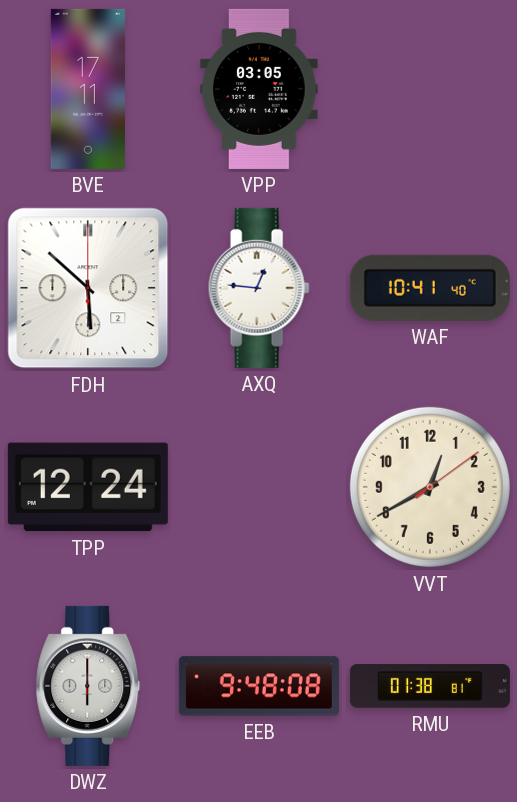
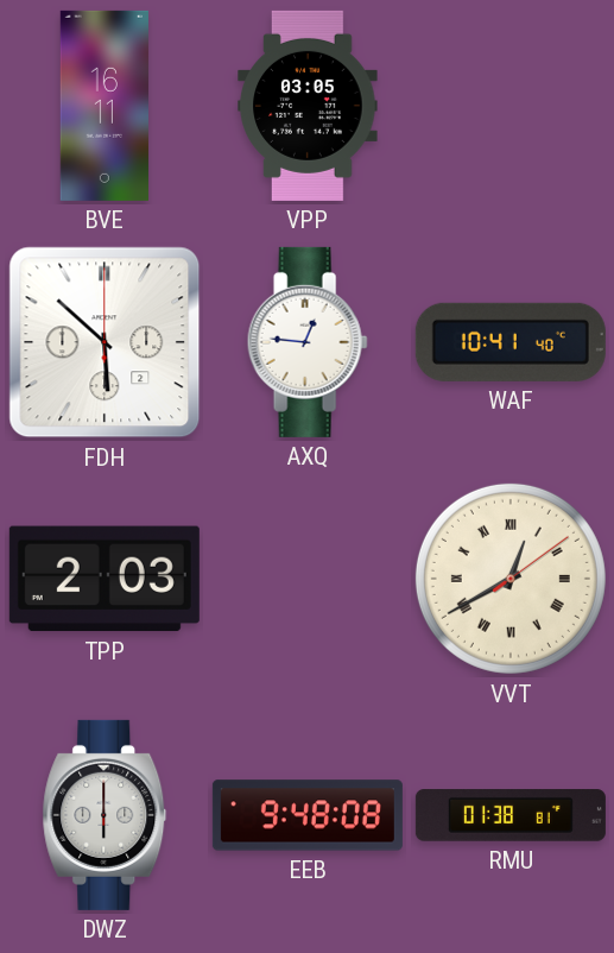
BVE: 17:11 -> 16:11 (105, 106)
TPP: 12:24 -> 2:03 (105, 579)
VVT numerals: Arabic -> Roman (511, 579)
